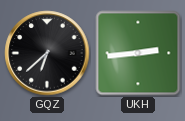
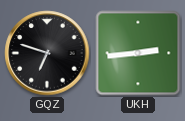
GQZ: 6:38 -> 6:48 (47, 53)
